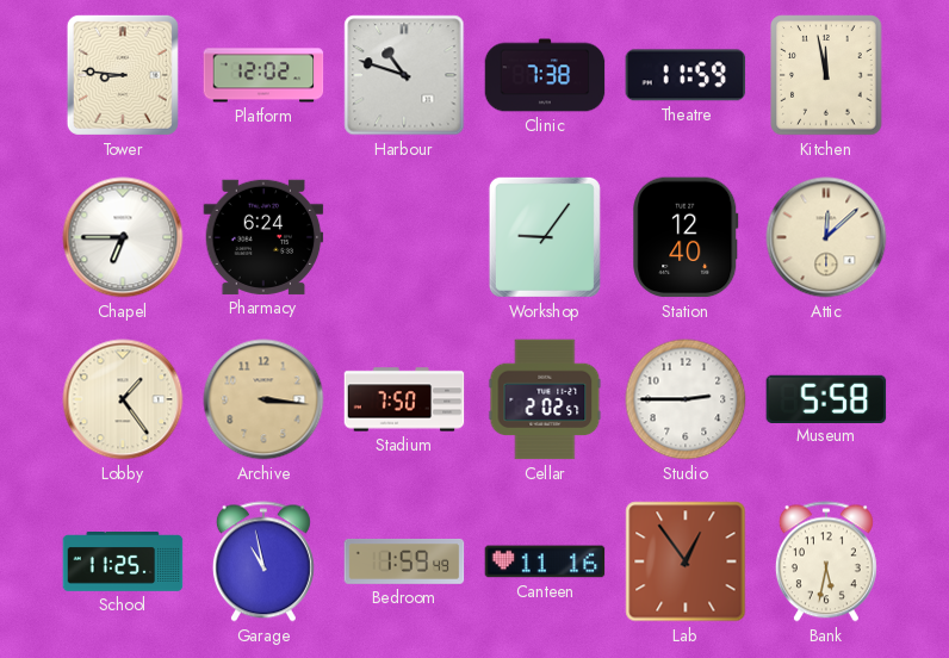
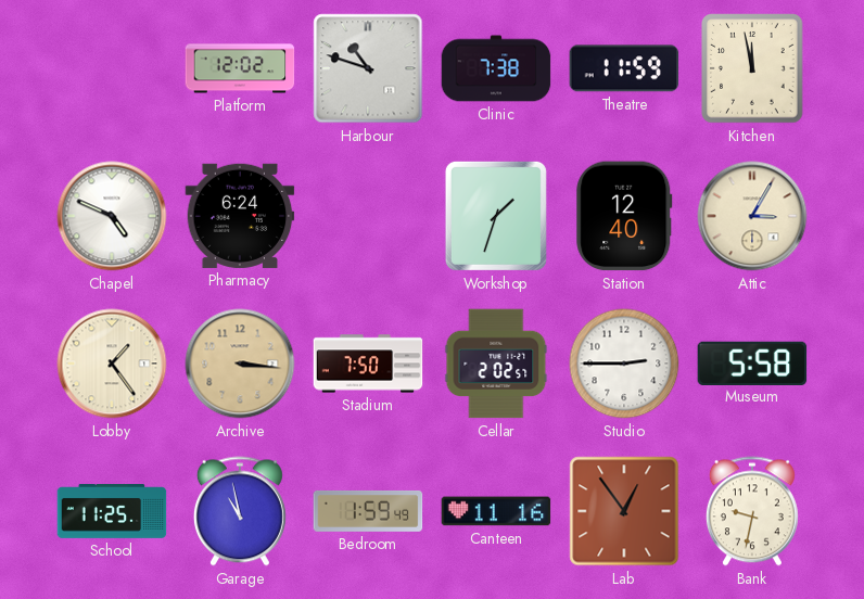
Tower: 8:46 -> none (123, 75)
Chapel: 6:45 -> 4:49 (112, 216)
Workshop: 9:06 -> 1:33 (496, 216)
Attic: 12:08 -> 3:05 (752, 216)
Bank: 5:32 -> 9:32 (752, 511)
